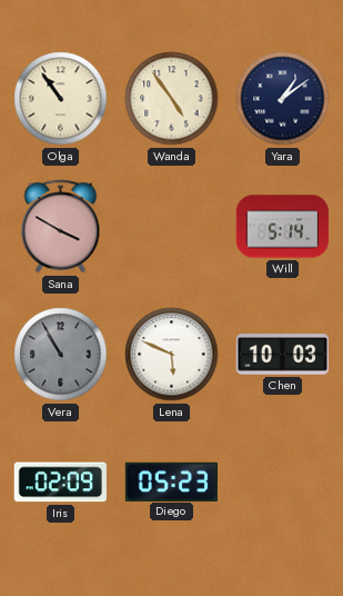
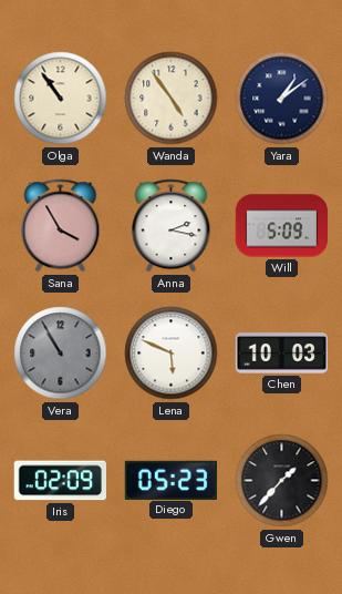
Sana: 3:50 -> 3:55 (61, 226)
Anna: none -> 2:17 (172, 226)
Will: 5:14 -> 5:09 (282, 226)
Gwen: none -> 1:37 (282, 481)
